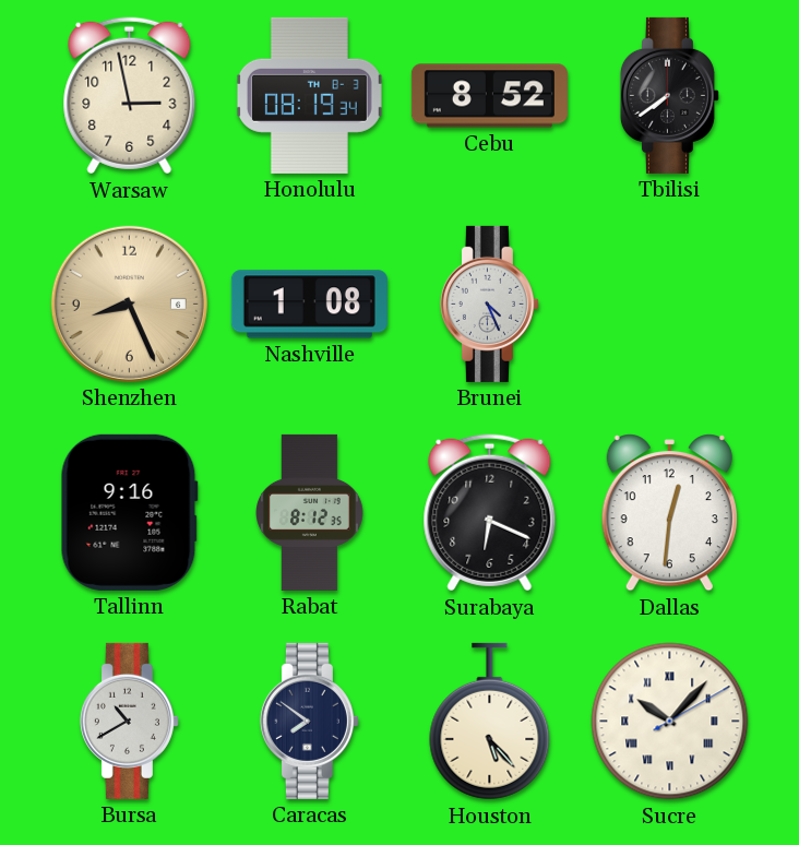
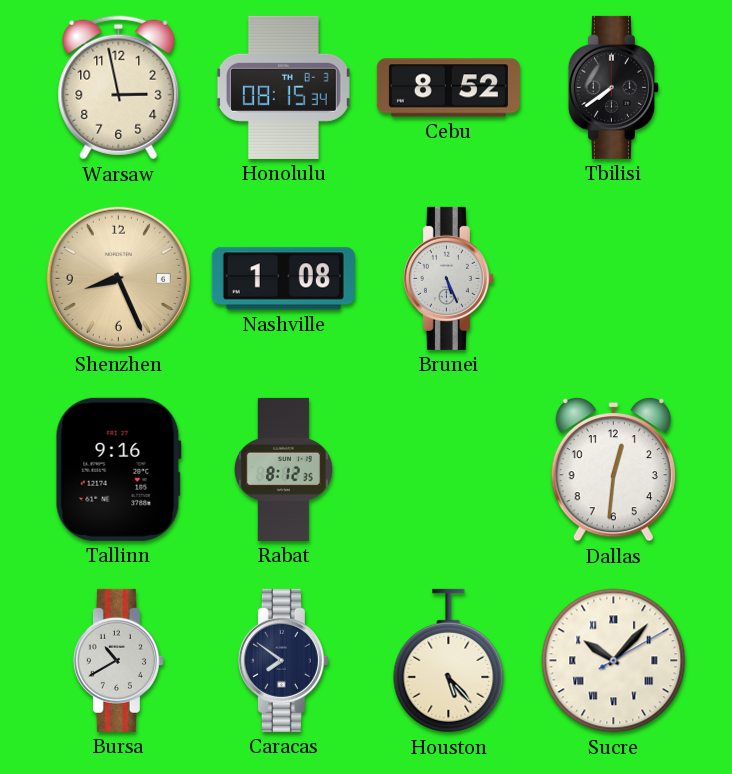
Honolulu: 08:19 -> 08:15 (283, 87)
Brunei: 4:26 -> 5:26 (448, 278)
Surabaya: 6:19 -> none (490, 513)
